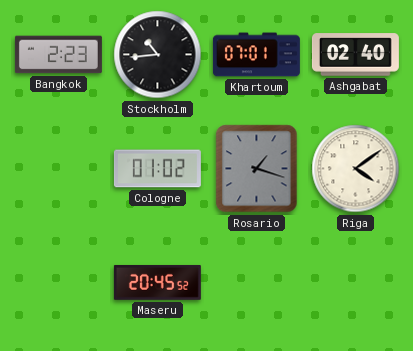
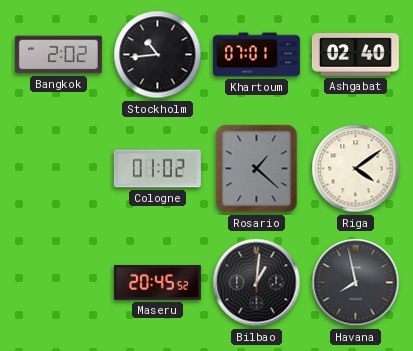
Bangkok: 2:23 -> 2:02 (58, 55)
Rosario: 1:18 -> 1:22 (257, 169)
Bilbao: none -> 1:01 (257, 283)
Havana: none -> 7:58 (356, 283)
